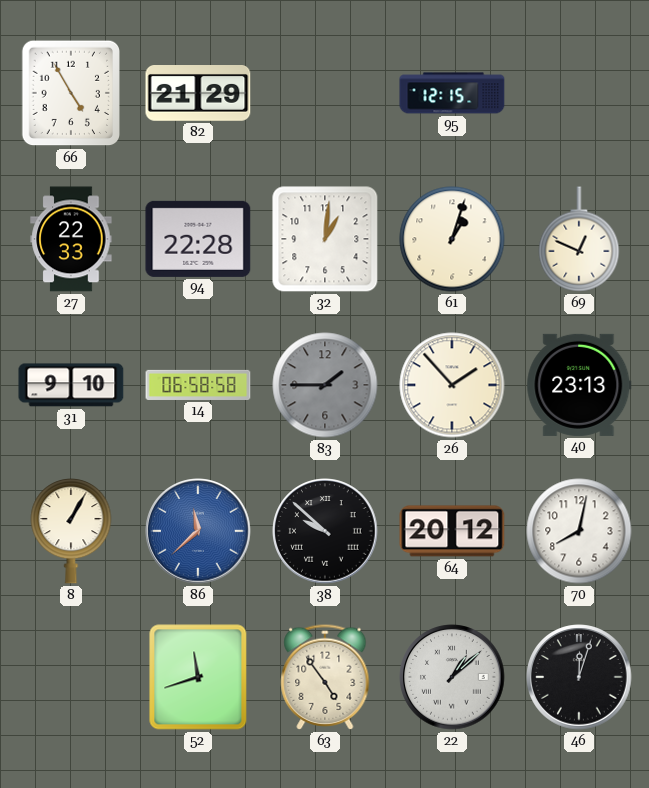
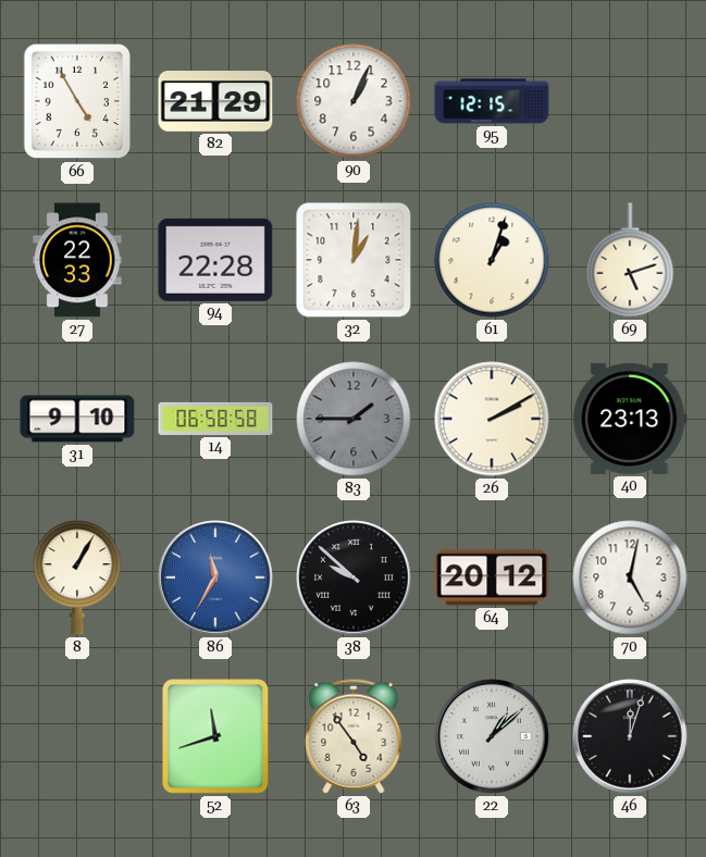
90: none -> 1:04 (354, 101)
69: 12:49 -> 5:12 (630, 260)
26: 1:53 -> 2:10 (492, 419)
86: 11:38 -> 11:35 (215, 577)
70: 8:02 -> 5:02 (630, 577)
